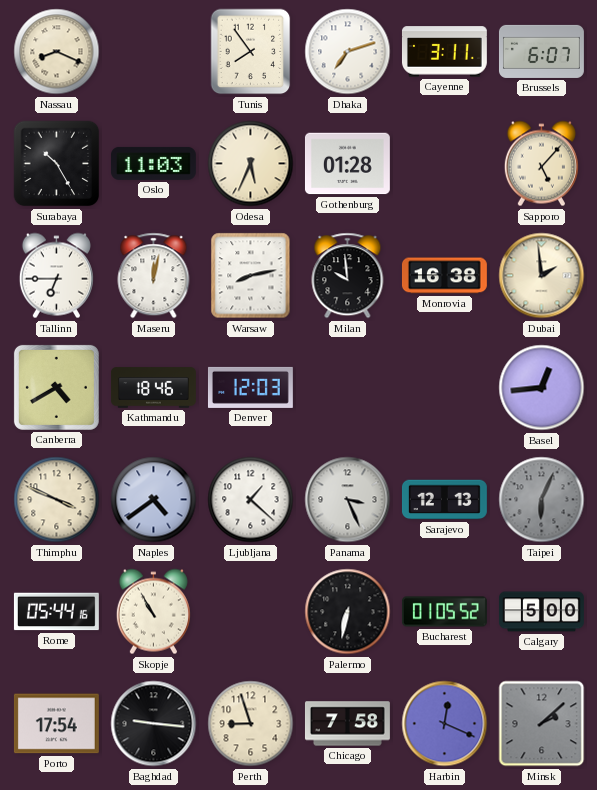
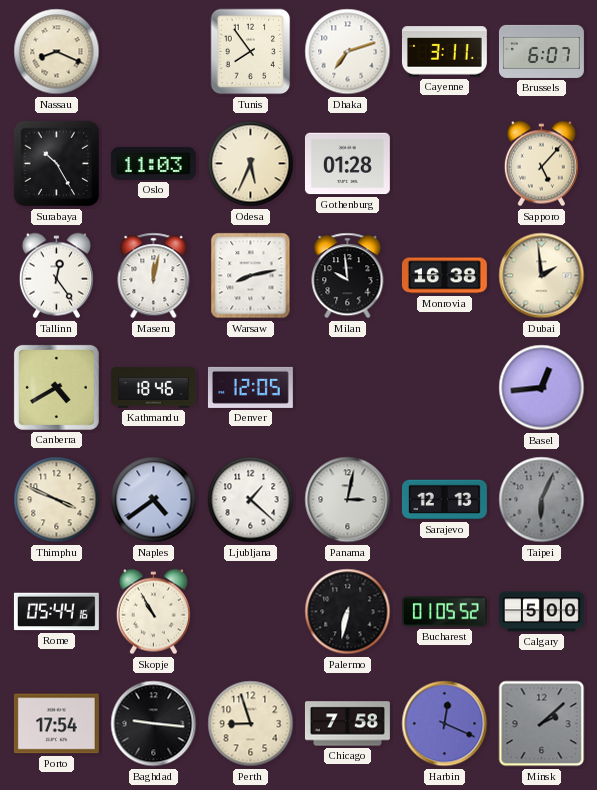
Tallinn: 6:45 -> 12:24 (56, 276)
Denver: 12:03 -> 12:05 (250, 387)
Panama: 3:26 -> 3:02 (348, 500)
